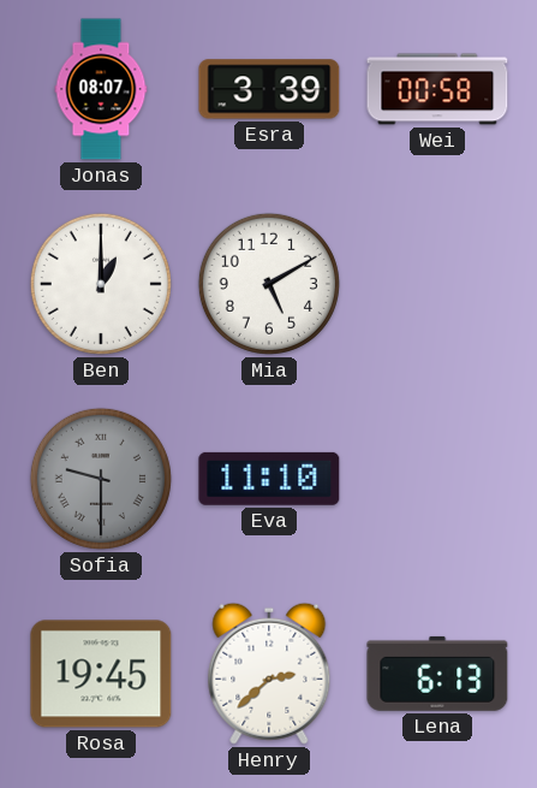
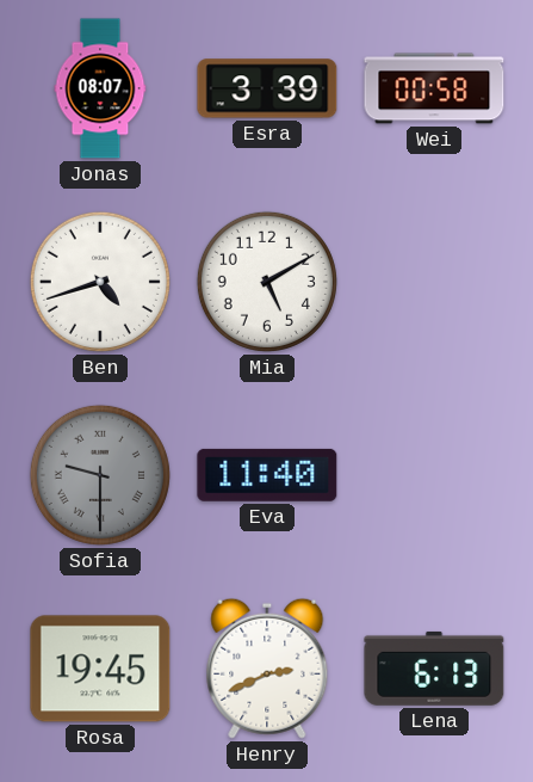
Ben: 1:00 -> 4:42 (100, 282)
Eva: 11:10 -> 11:40 (267, 475)
Henry: 2:38 -> 2:41 (267, 669)
